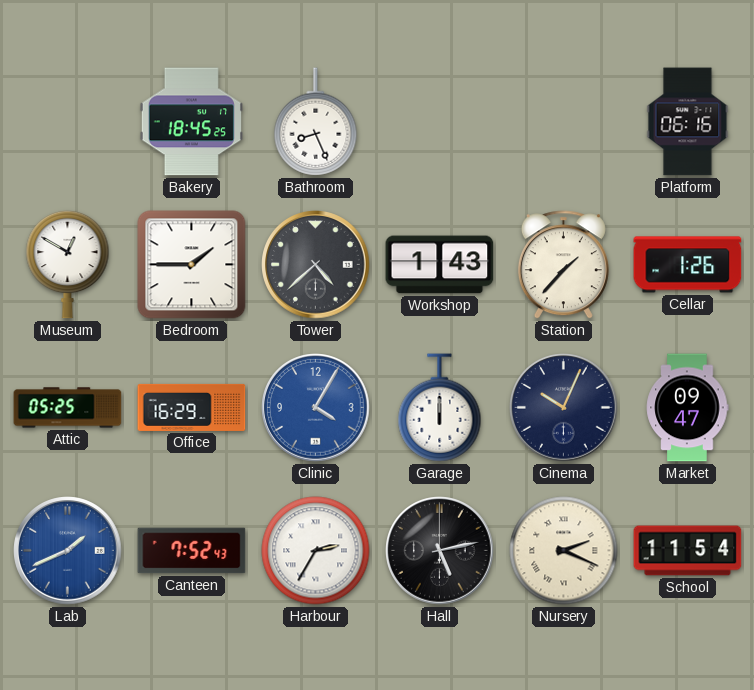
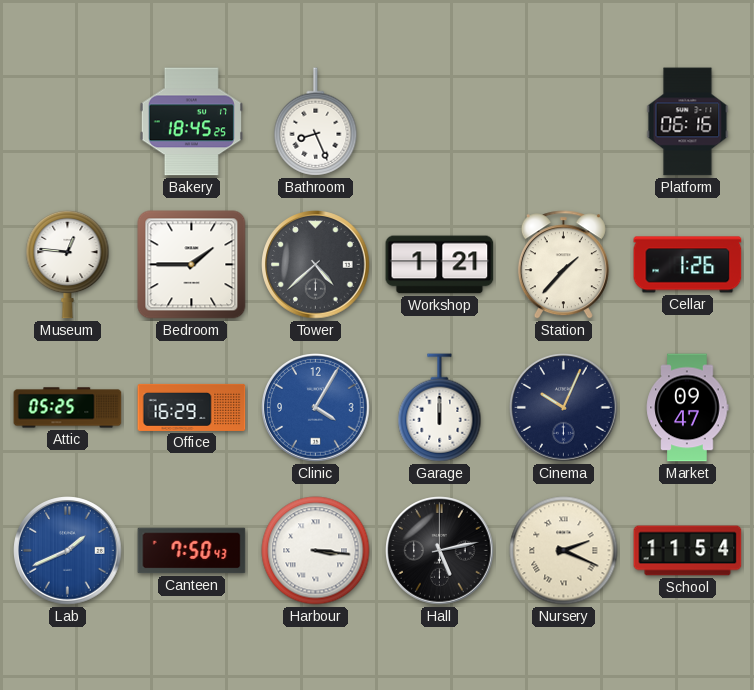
Museum: 12:50 -> 12:46 (68, 264)
Workshop: 1:43 -> 1:21 (440, 265)
Canteen: 7:52 -> 7:50 (192, 551)
Harbour: 2:35 -> 3:16 (316, 551)
